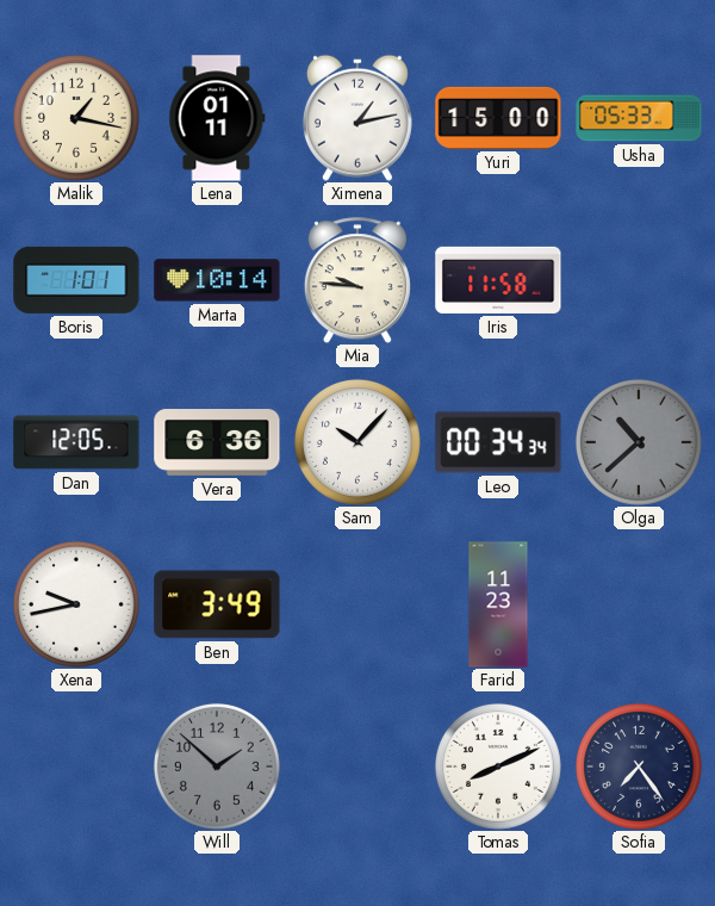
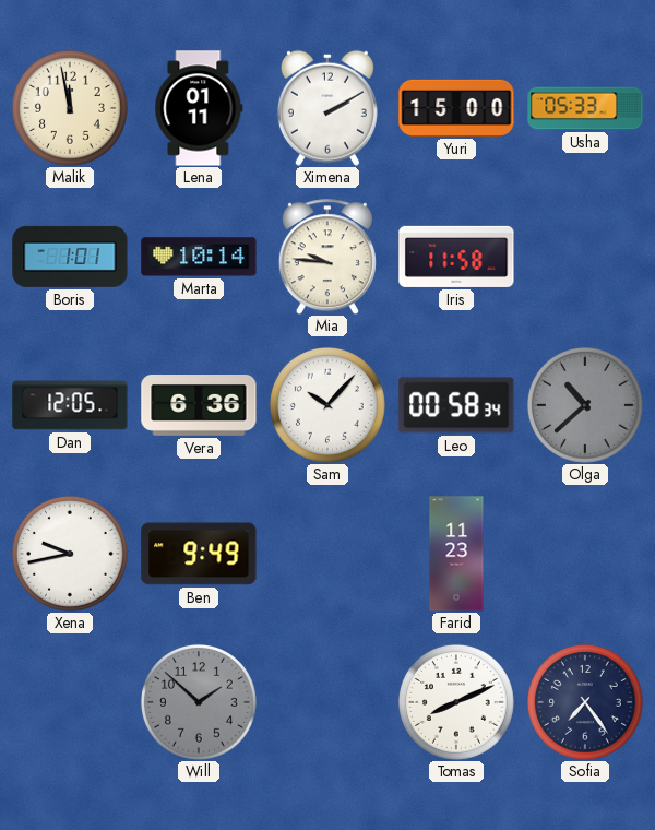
Malik: 1:17 -> 11:58 (70, 108)
Ximena: 1:13 -> 2:10 (327, 108)
Leo: 00:34 -> 00:58 (456, 405)
Ben: 3:49 -> 9:49 (199, 554)
